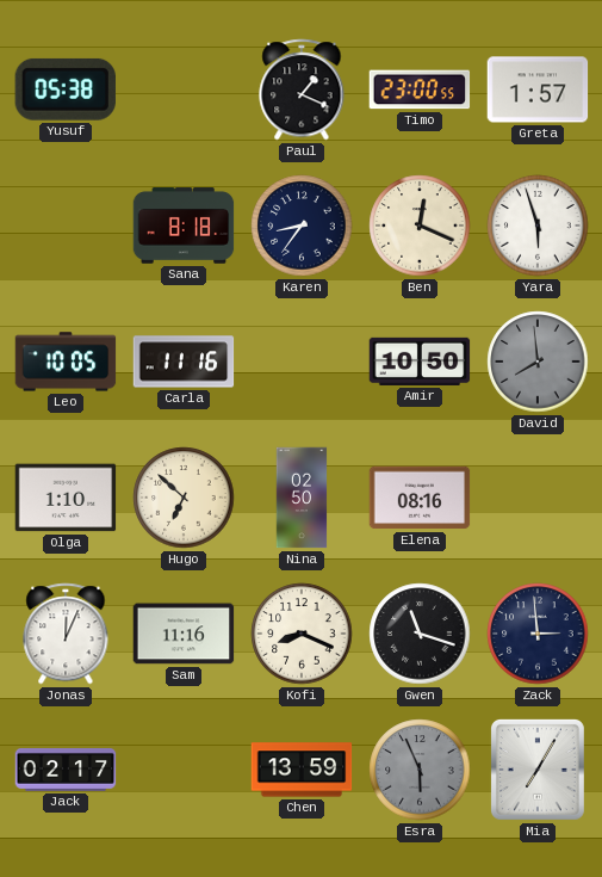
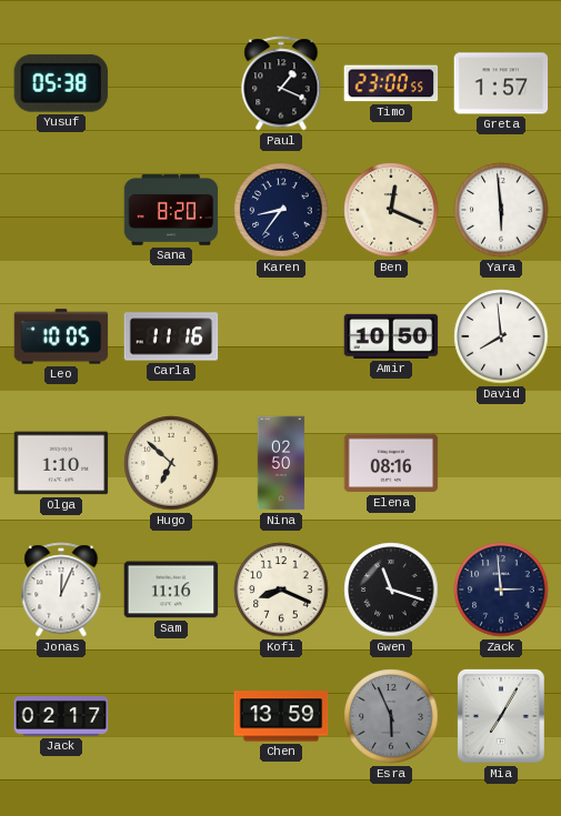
Sana: 8:18 -> 8:20 (171, 210)
Yara: 5:57 -> 5:59 (501, 210)
David dial: grey -> white (501, 336)
